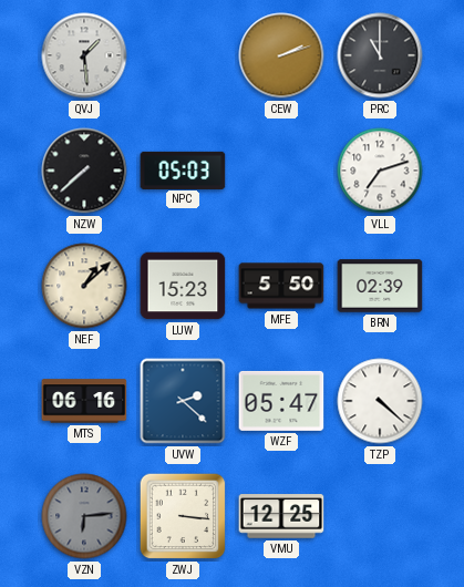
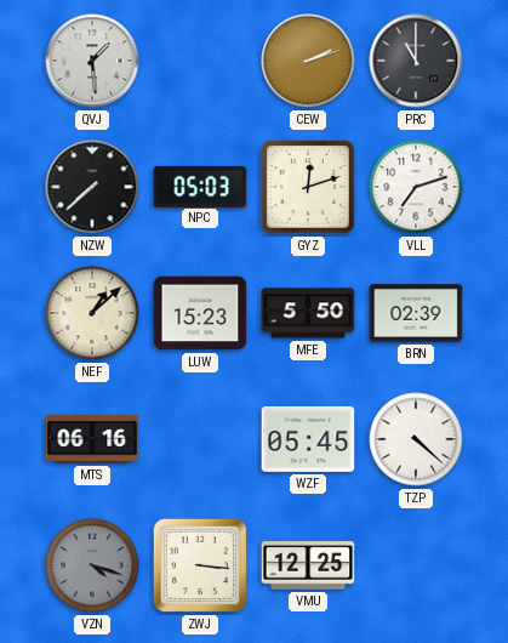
GYZ: none -> 12:12 (308, 187)
UVW: 2:22 -> none (183, 401)
WZF: 05:47 -> 05:45 (308, 439)
VZN: 6:14 -> 4:18 (92, 565)
